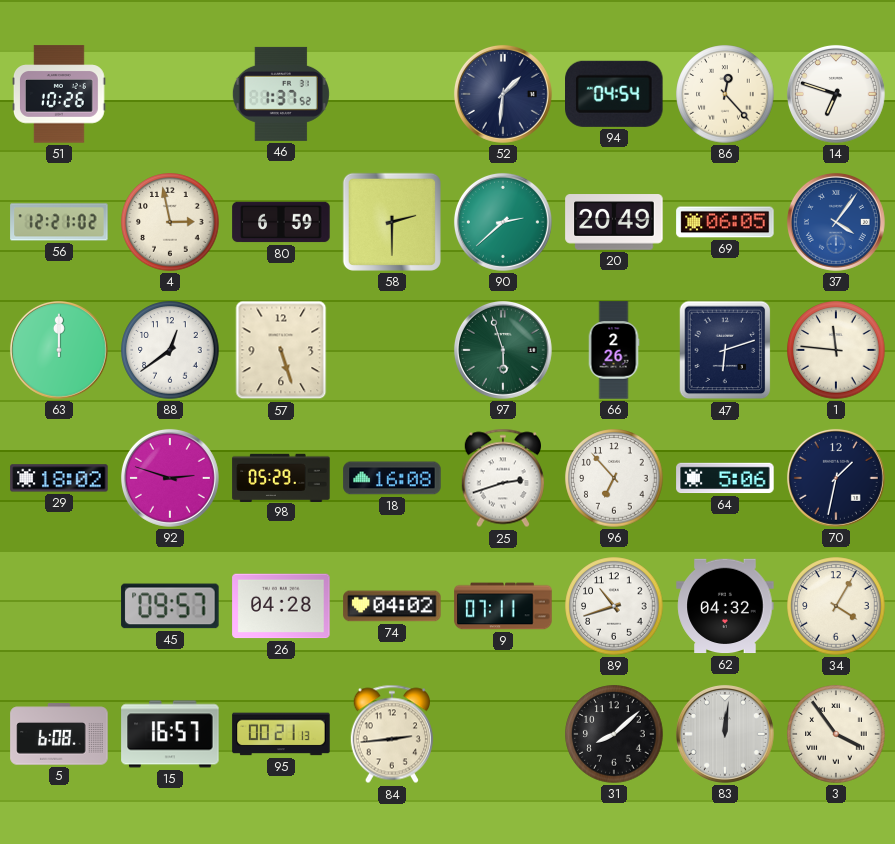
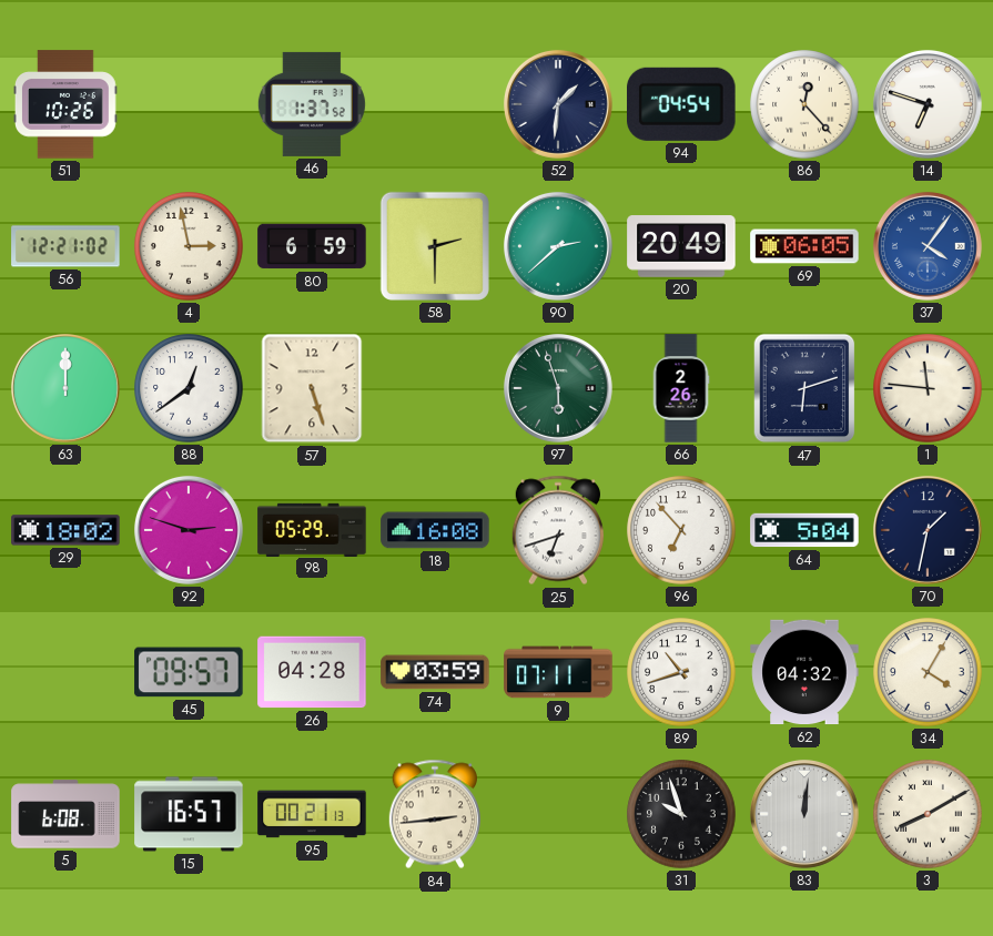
25: 2:42 -> 6:42 (558, 530)
64: 5:06 -> 5:04 (804, 530)
74: 04:02 -> 03:59 (435, 672)
31: 8:08 -> 9:57 (681, 814)
3: 3:54 -> 8:10 (928, 814)
